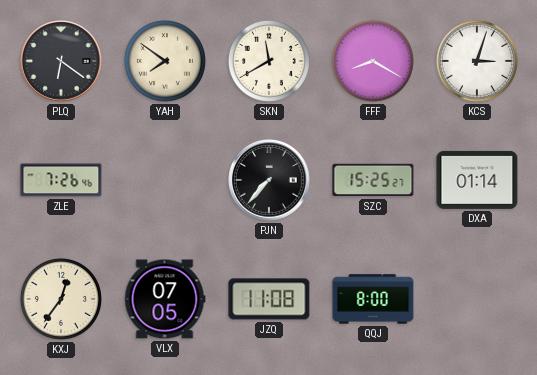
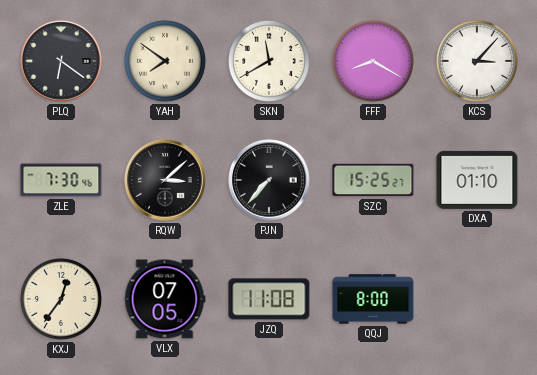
KCS: 3:03 -> 3:07 (477, 61)
ZLE: 7:26 -> 7:30 (61, 180)
RQW: none -> 3:08 (166, 181)
DXA: 01:14 -> 01:10 (477, 180)
